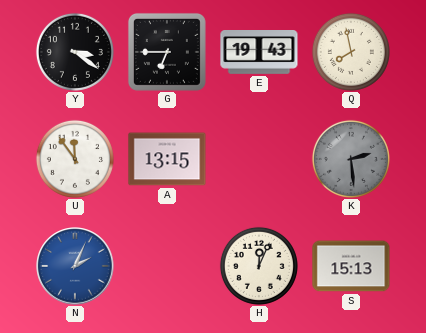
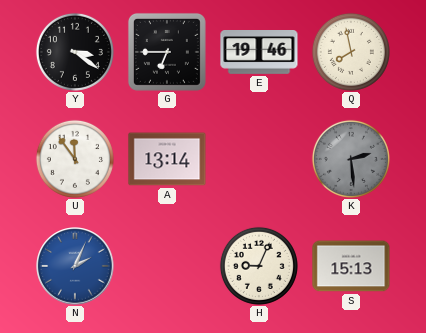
E: 19:43 -> 19:46 (259, 52)
A: 13:15 -> 13:14 (167, 159)
H: 12:04 -> 9:04 (259, 266)
